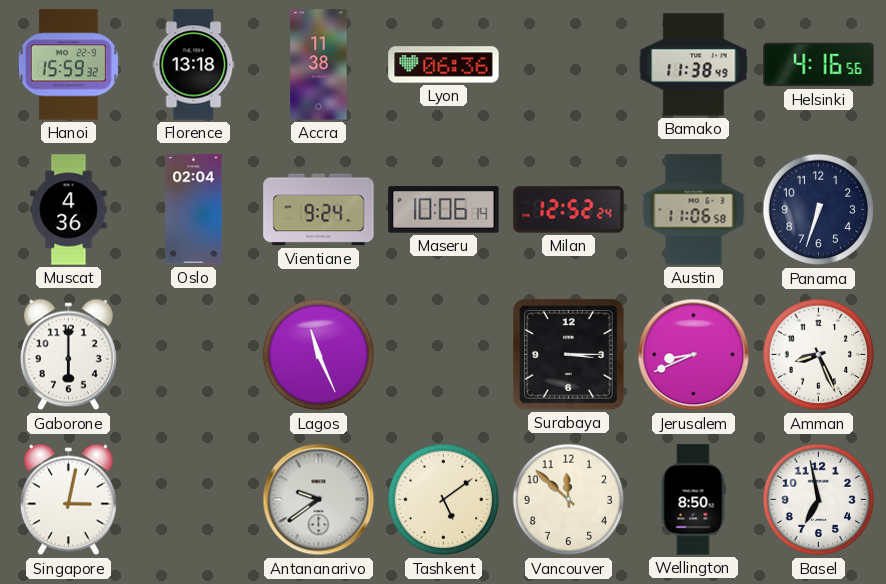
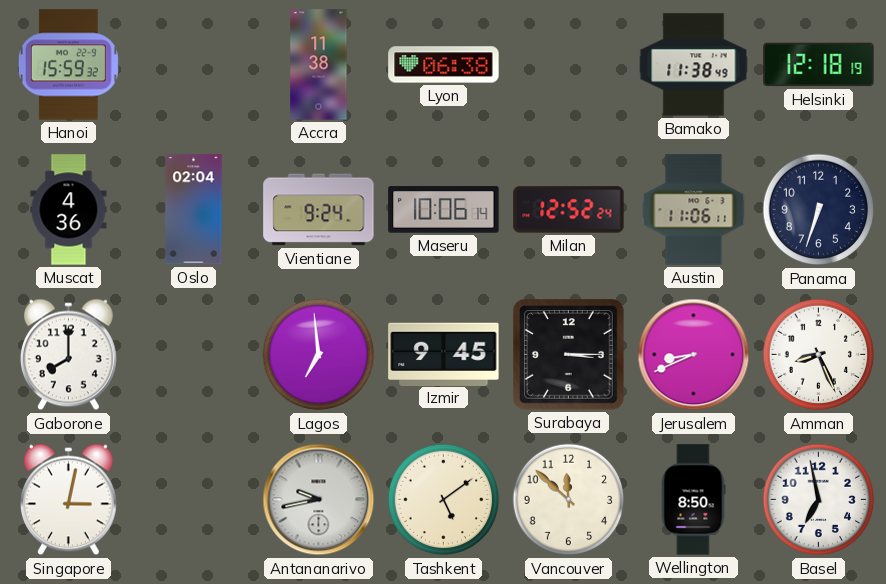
Florence: 13:18 -> none (194, 65)
Lyon: 06:36 -> 06:38 (444, 65)
Helsinki: 4:16 -> 12:18 (819, 65)
Austin: 11:06:58 -> 11:06:11 (694, 210)
Gaborone: 6:00 -> 8:00 (68, 355)
Lagos: 11:26 -> 6:59 (319, 355)
Izmir: none -> 9:45 (444, 354)
Antananarivo: 9:39 -> 9:43 (319, 500)
